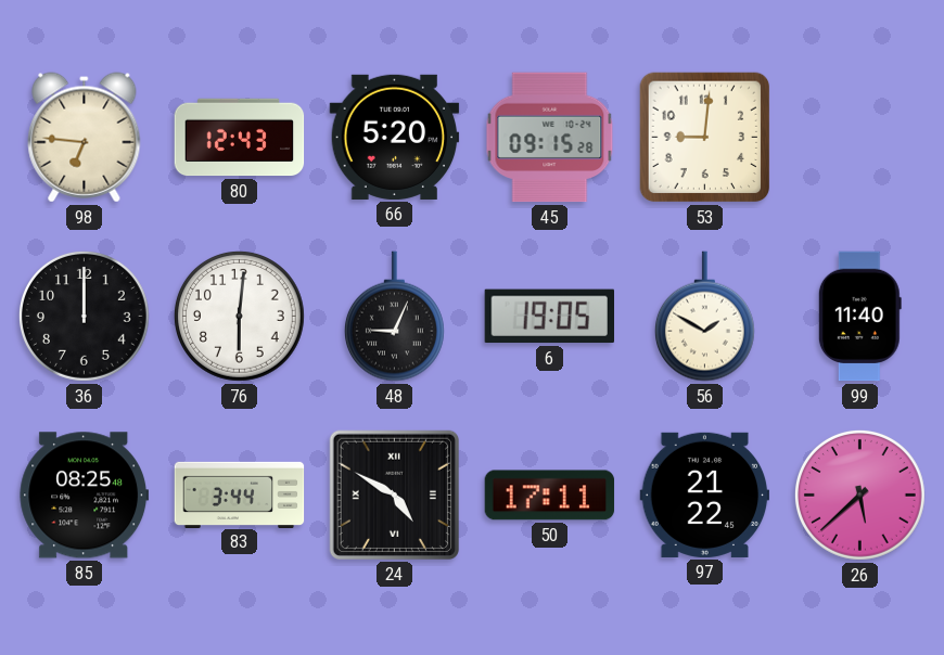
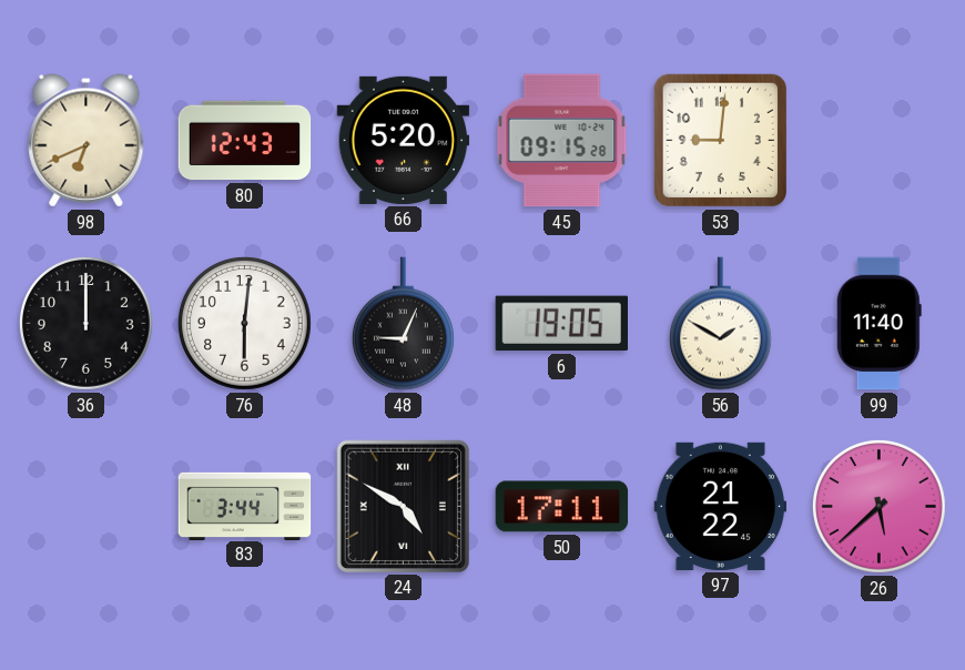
98: 6:46 -> 6:41 (87, 141)
85: 08:25 -> none (85, 496)
